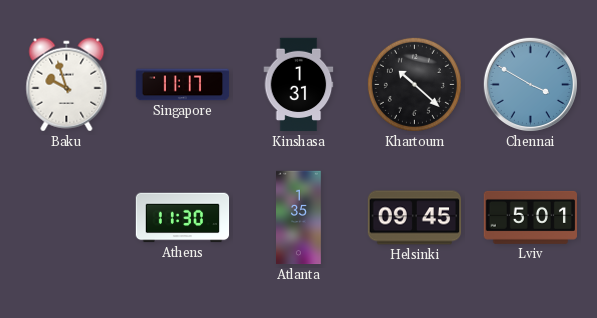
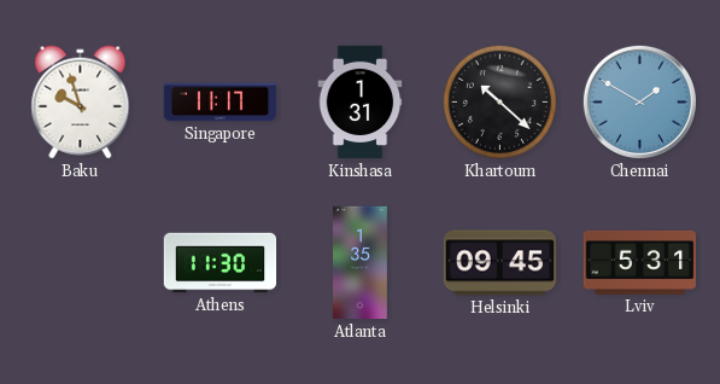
Chennai: 3:50 -> 1:50 (639, 101)
Lviv: 5:01 -> 5:31 (639, 262)
